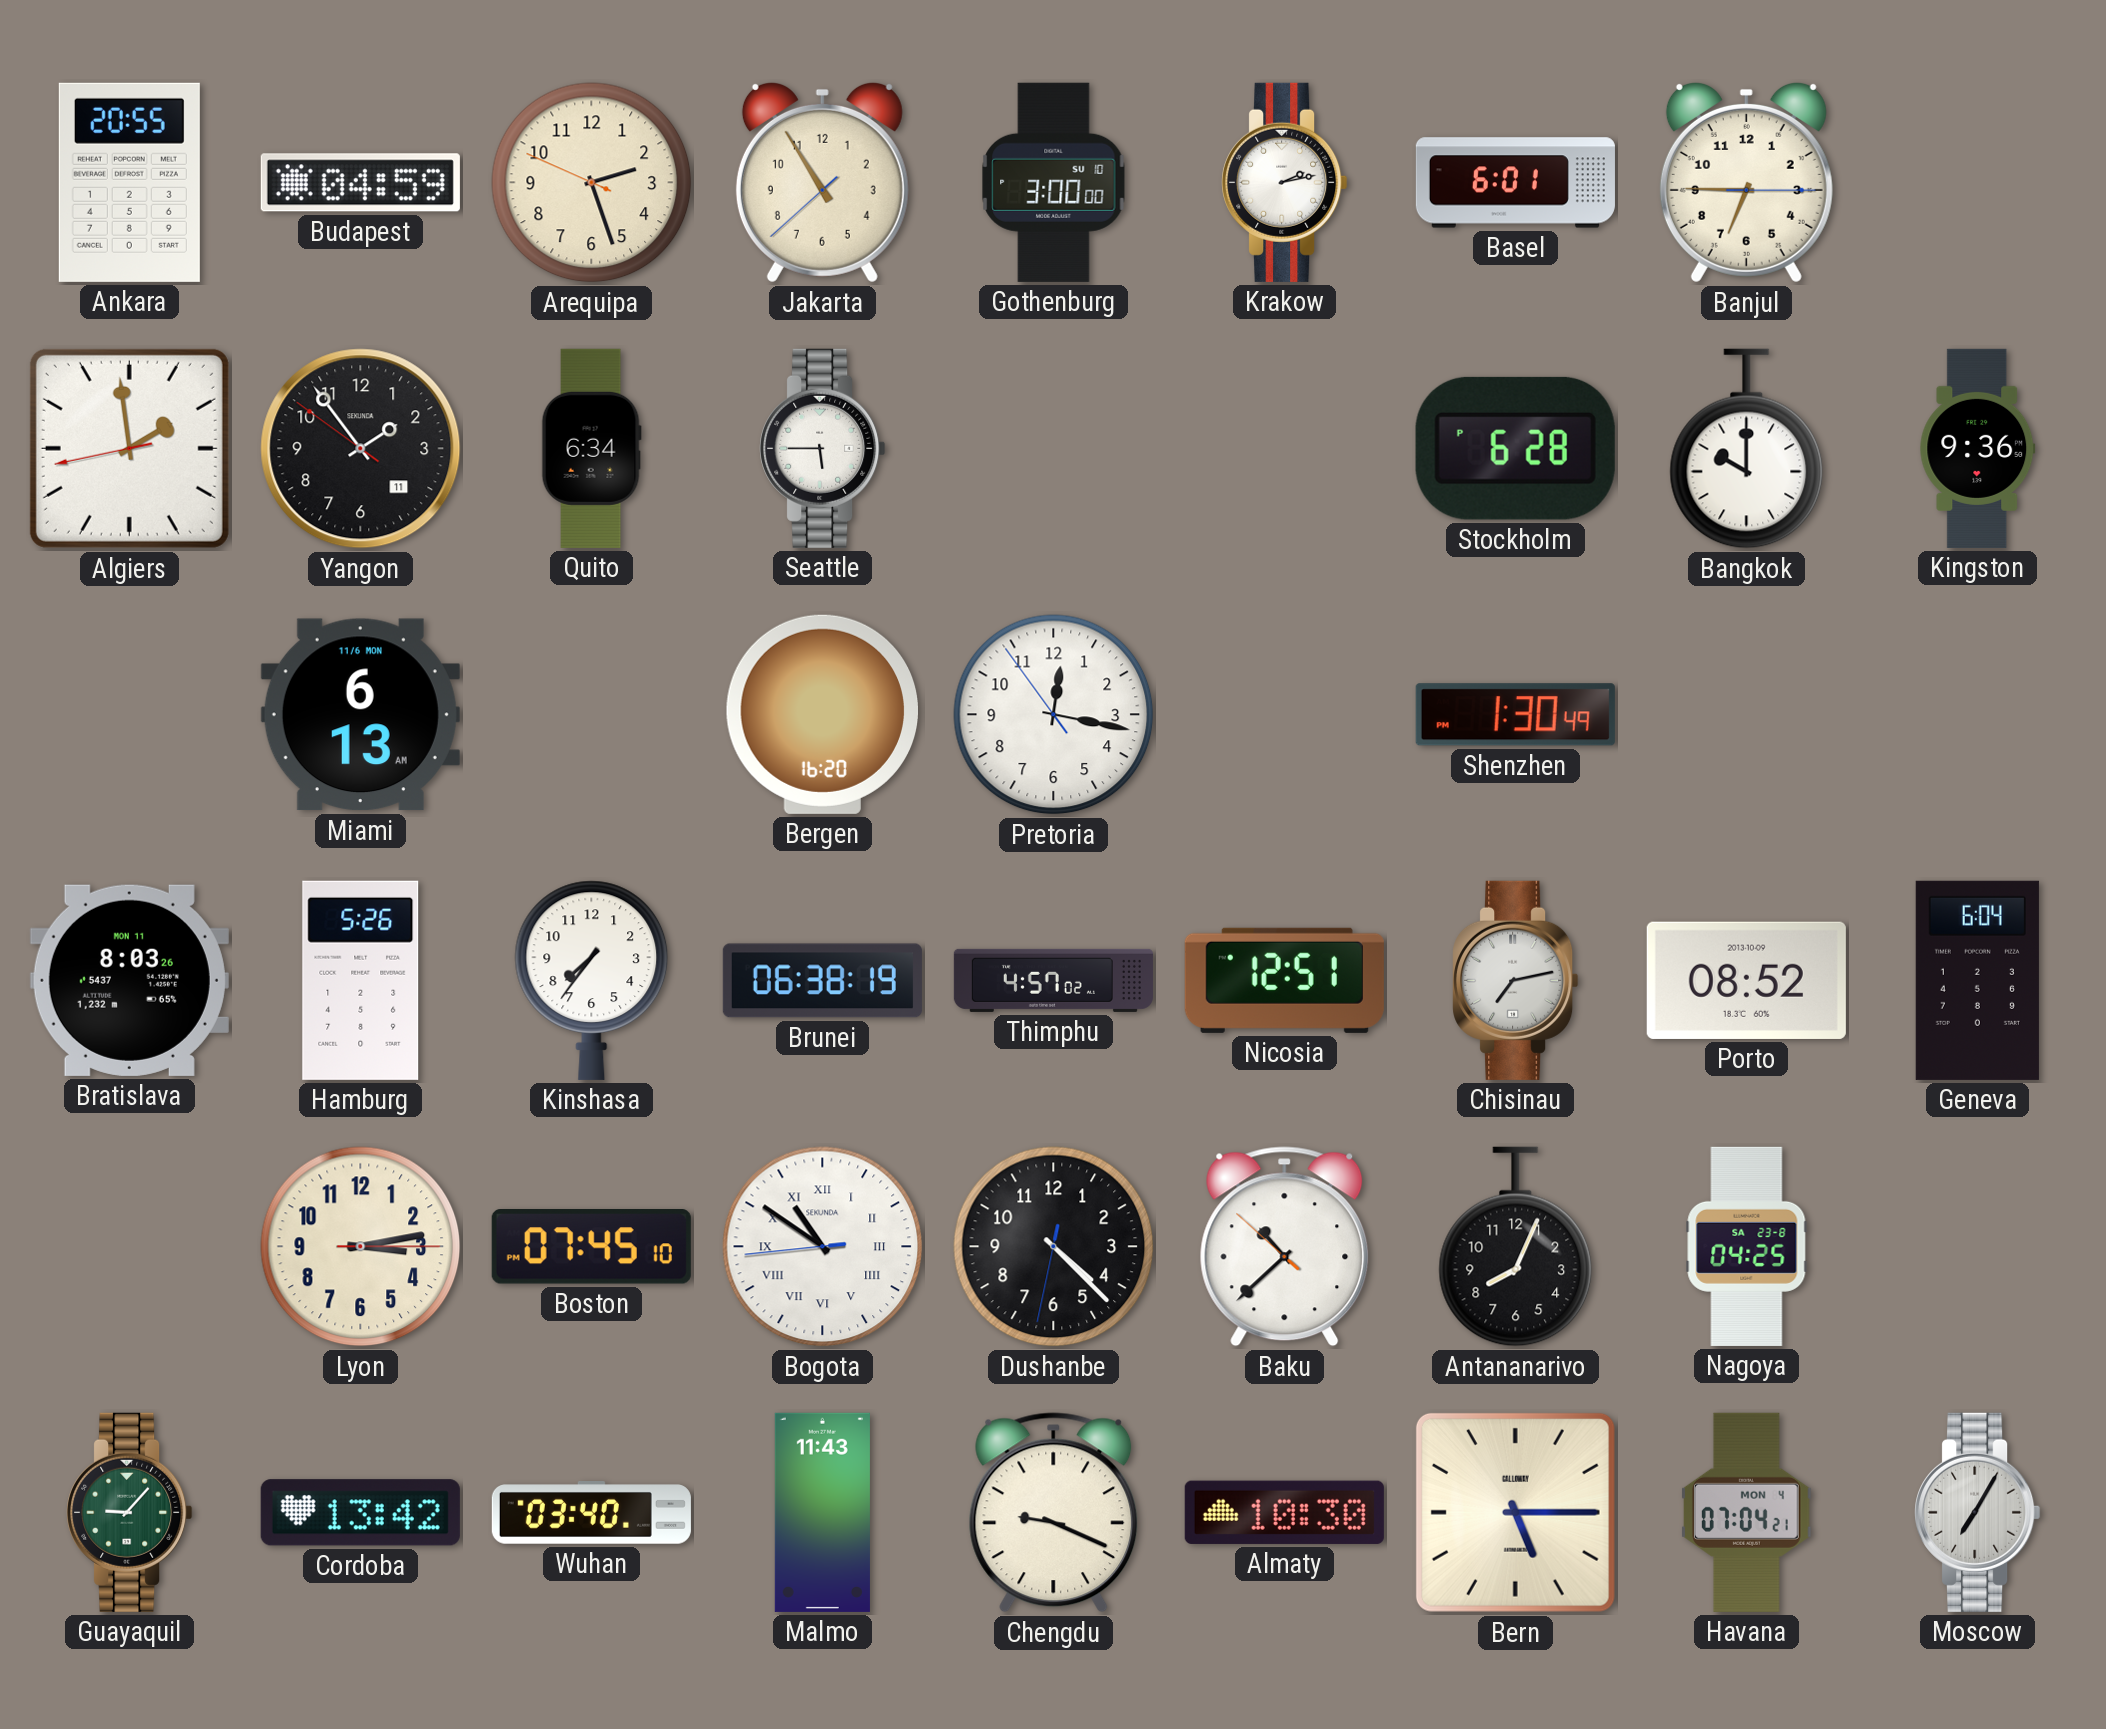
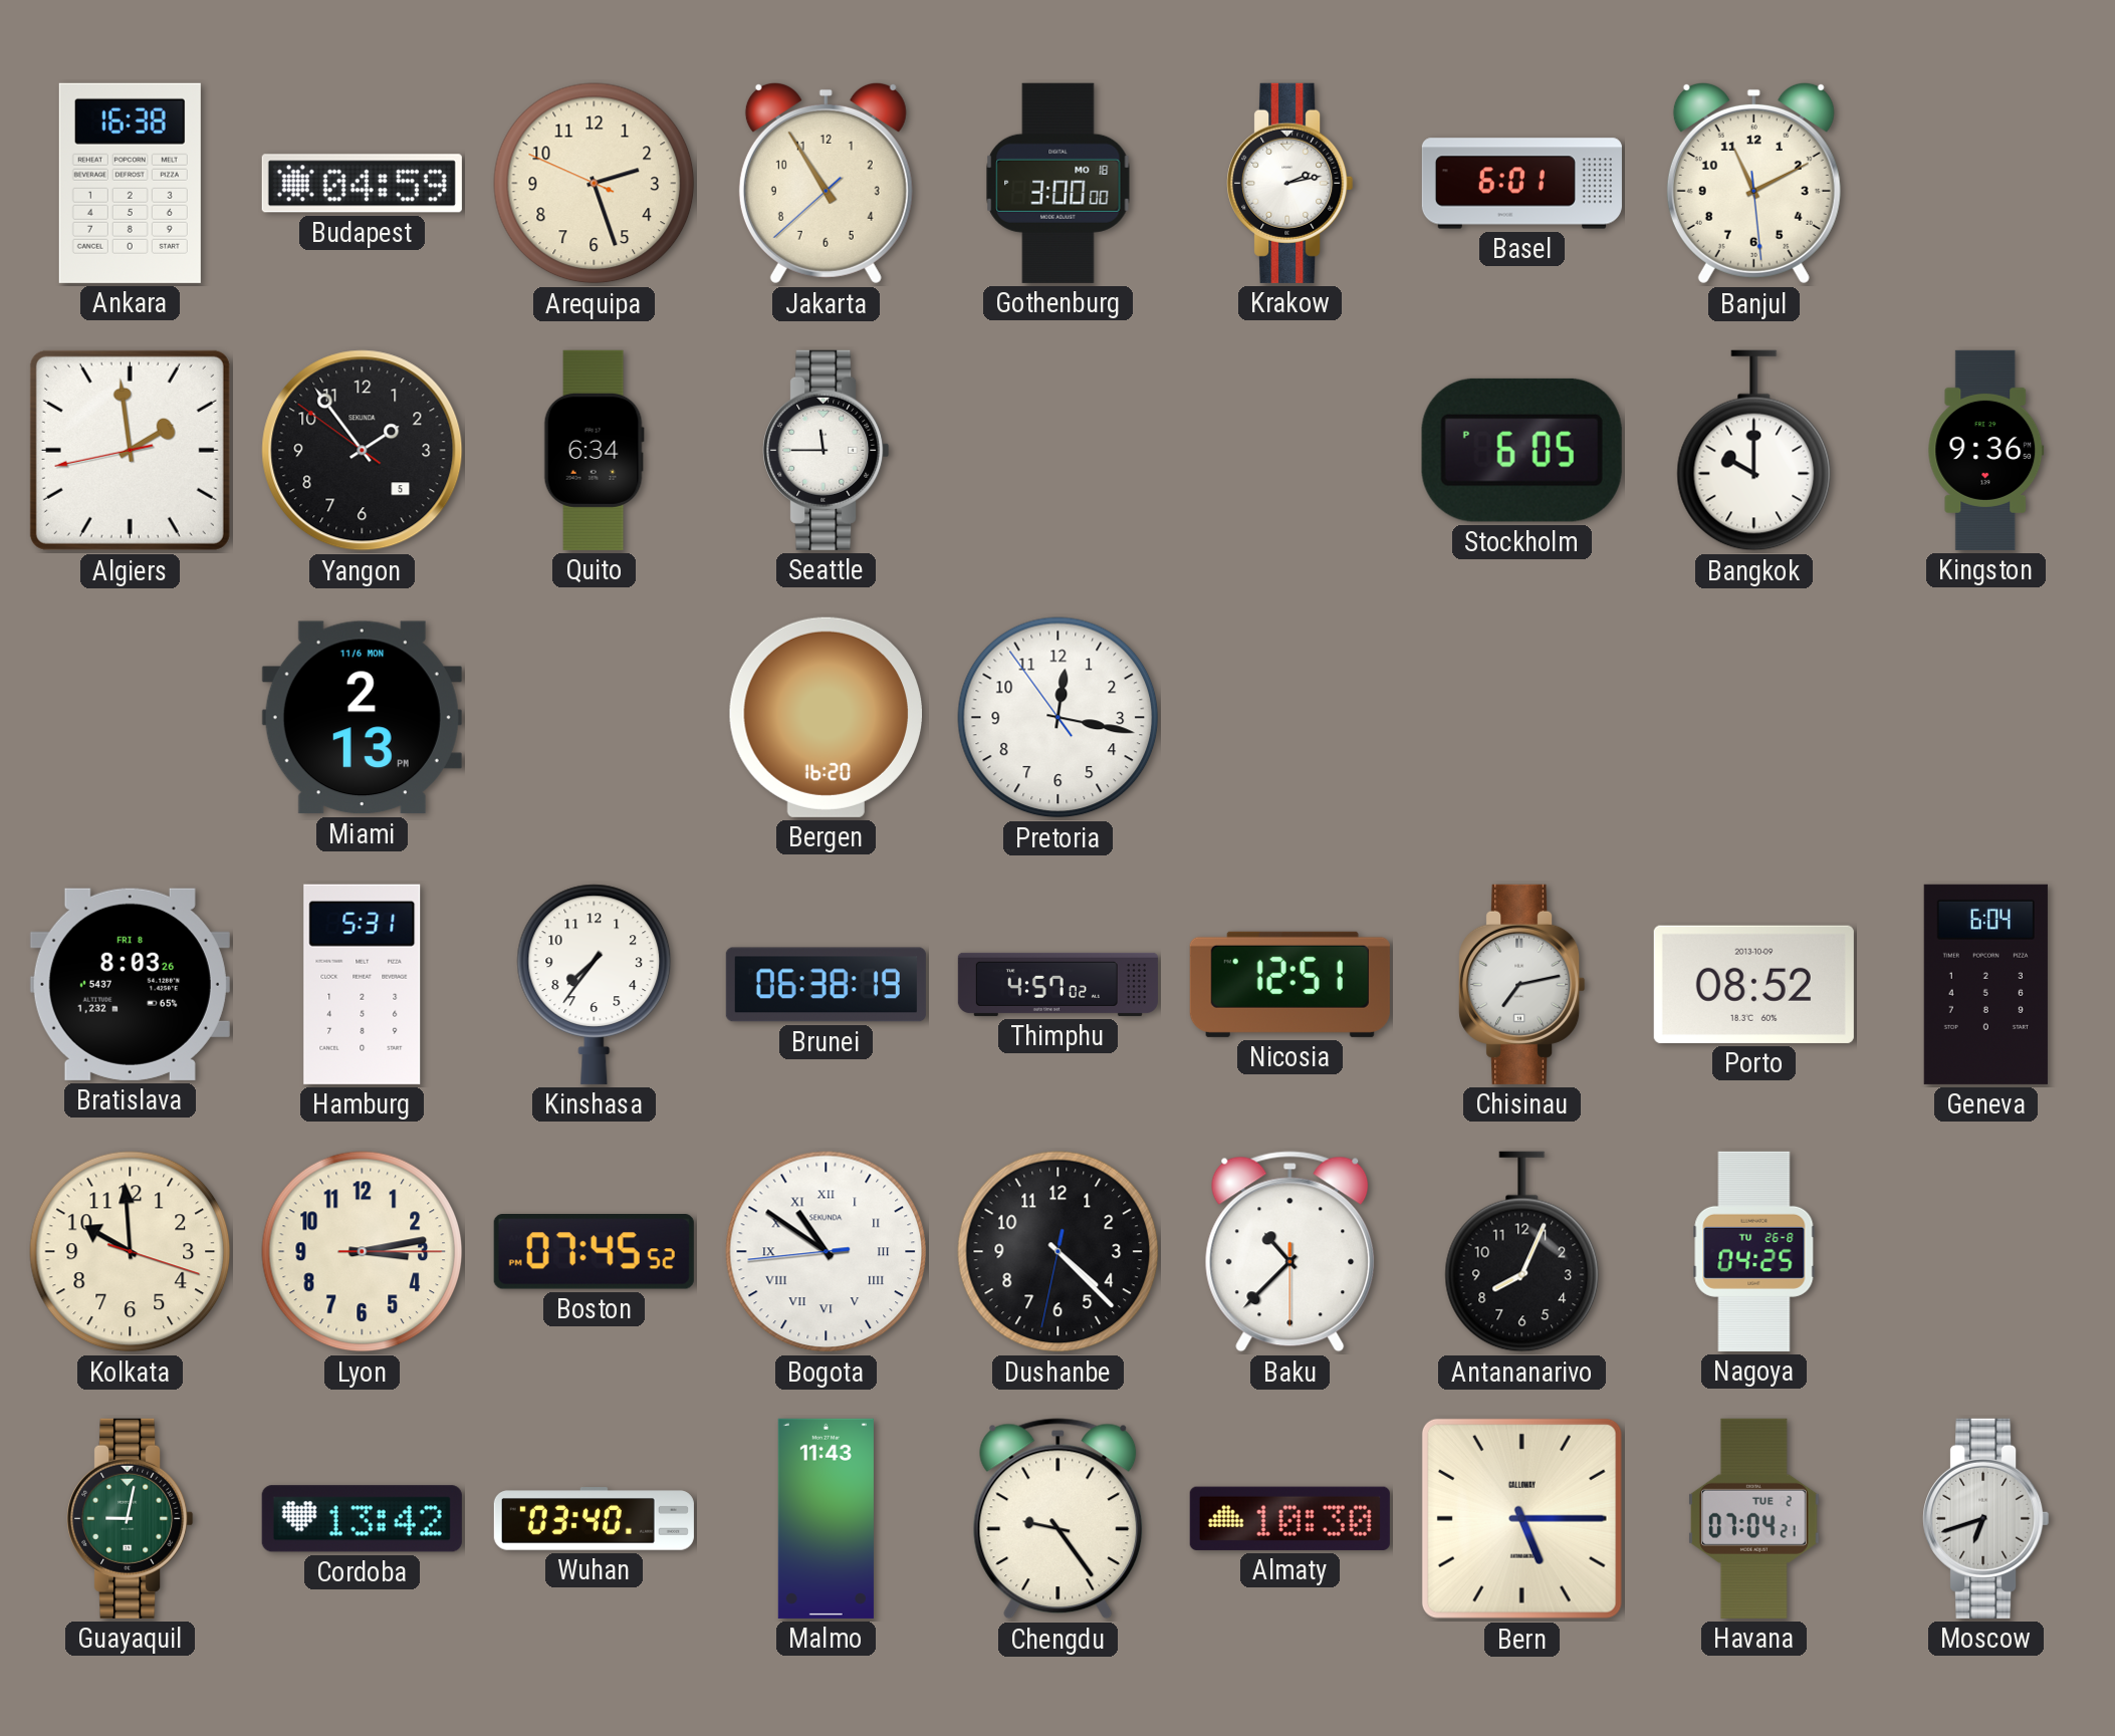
Ankara: 20:55 -> 16:38 (130, 183)
Gothenburg date: SU 10 -> MO 18 (1059, 183)
Banjul: 6:45 -> 11:10 (1753, 183)
Yangon date: 11 -> 5 (363, 451)
Seattle: 5:45 -> 11:45 (827, 450)
Stockholm: 6:28 -> 6:05 (1521, 450)
Miami: 6:13 -> 2:13 (362, 718)
Shenzhen: 1:30 -> none (1515, 715)
Bratislava date: MON 11 -> FRI 8 (130, 984)
Hamburg: 5:26 -> 5:31 (363, 984)
Kolkata: none -> 9:59 (131, 1252)
Boston: 07:45:10 -> 07:45:52 (594, 1252)
Baku: 10:37:52 -> 10:37:30 (1290, 1252)
Nagoya date: SA 23-8 -> TU 26-8 (1754, 1251)
Guayaquil: 9:07 -> 9:02 (131, 1518)
Chengdu: 9:19 -> 9:24 (1059, 1519)
Havana date: MON 4 -> TUE 2 (1753, 1518)
Moscow: 7:05 -> 6:42 (1986, 1518)
